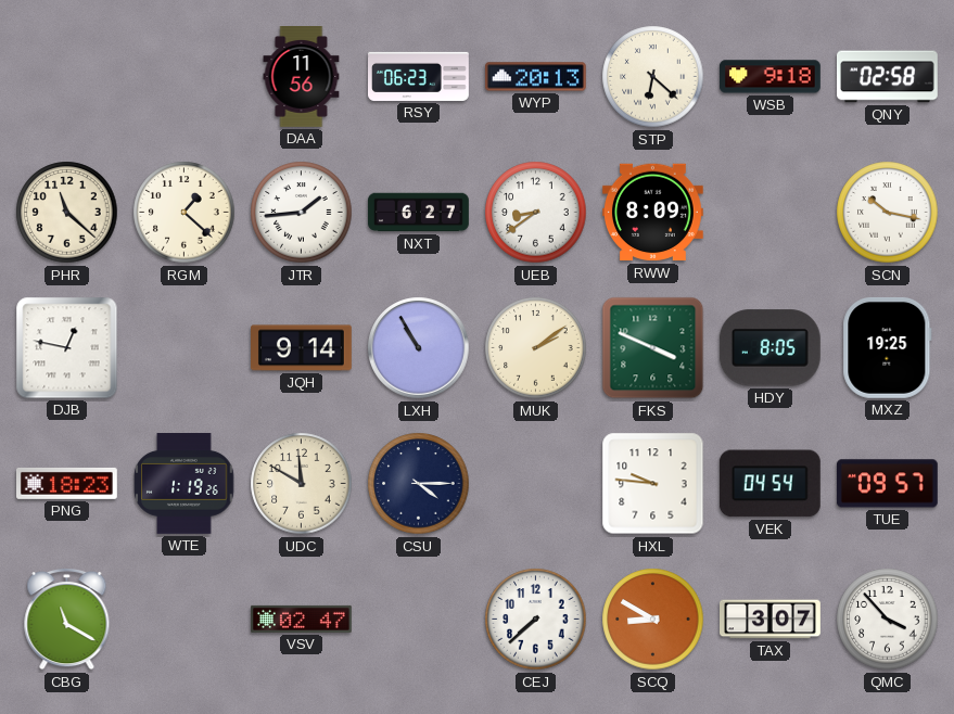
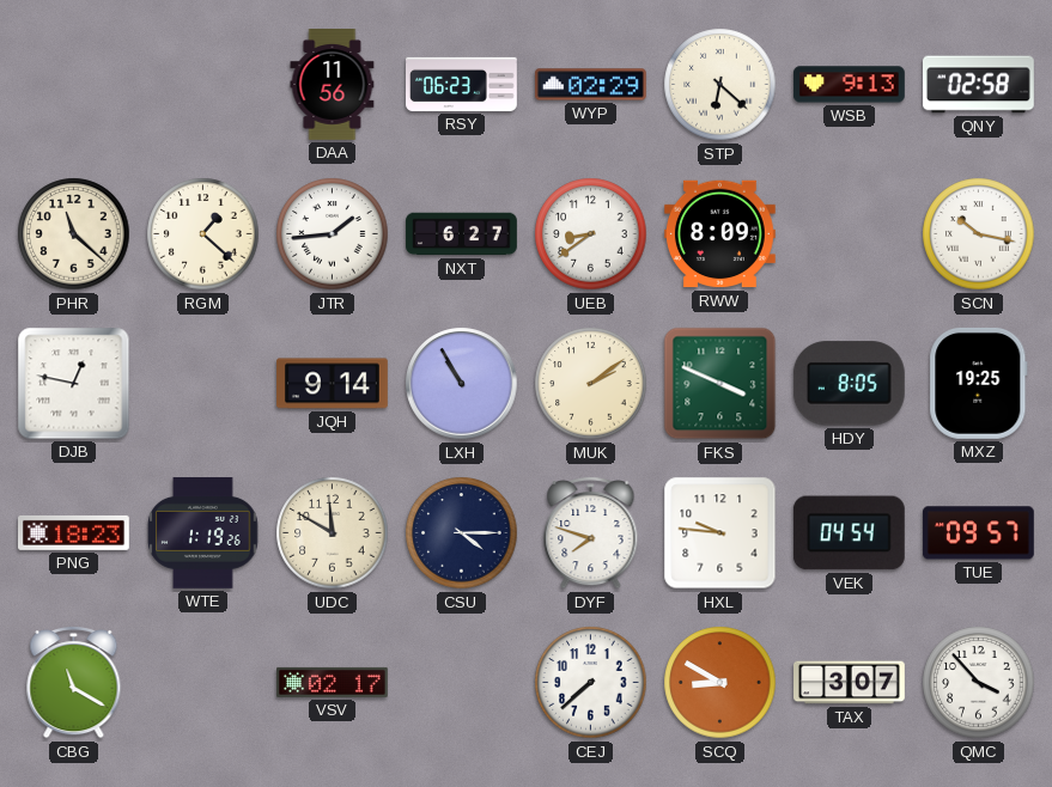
WYP: 20:13 -> 02:29 (590, 85)
WSB: 9:18 -> 9:13 (849, 85)
DYF: none -> 7:48 (591, 533)
VSV: 02:47 -> 02:17 (333, 682)
